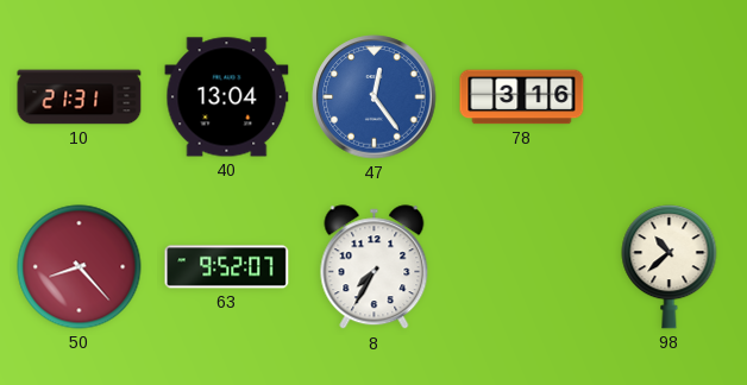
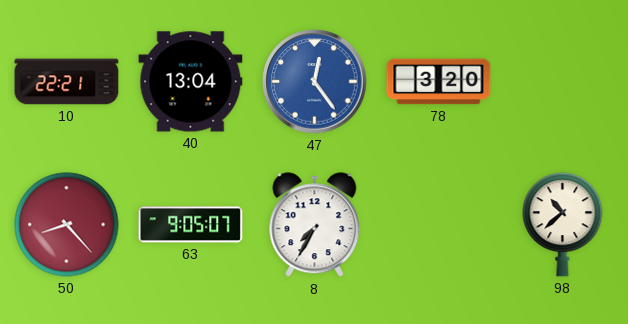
10: 21:31 -> 22:21 (67, 82)
78: 3:16 -> 3:20 (439, 82)
63: 9:52 -> 9:05 (191, 225)
